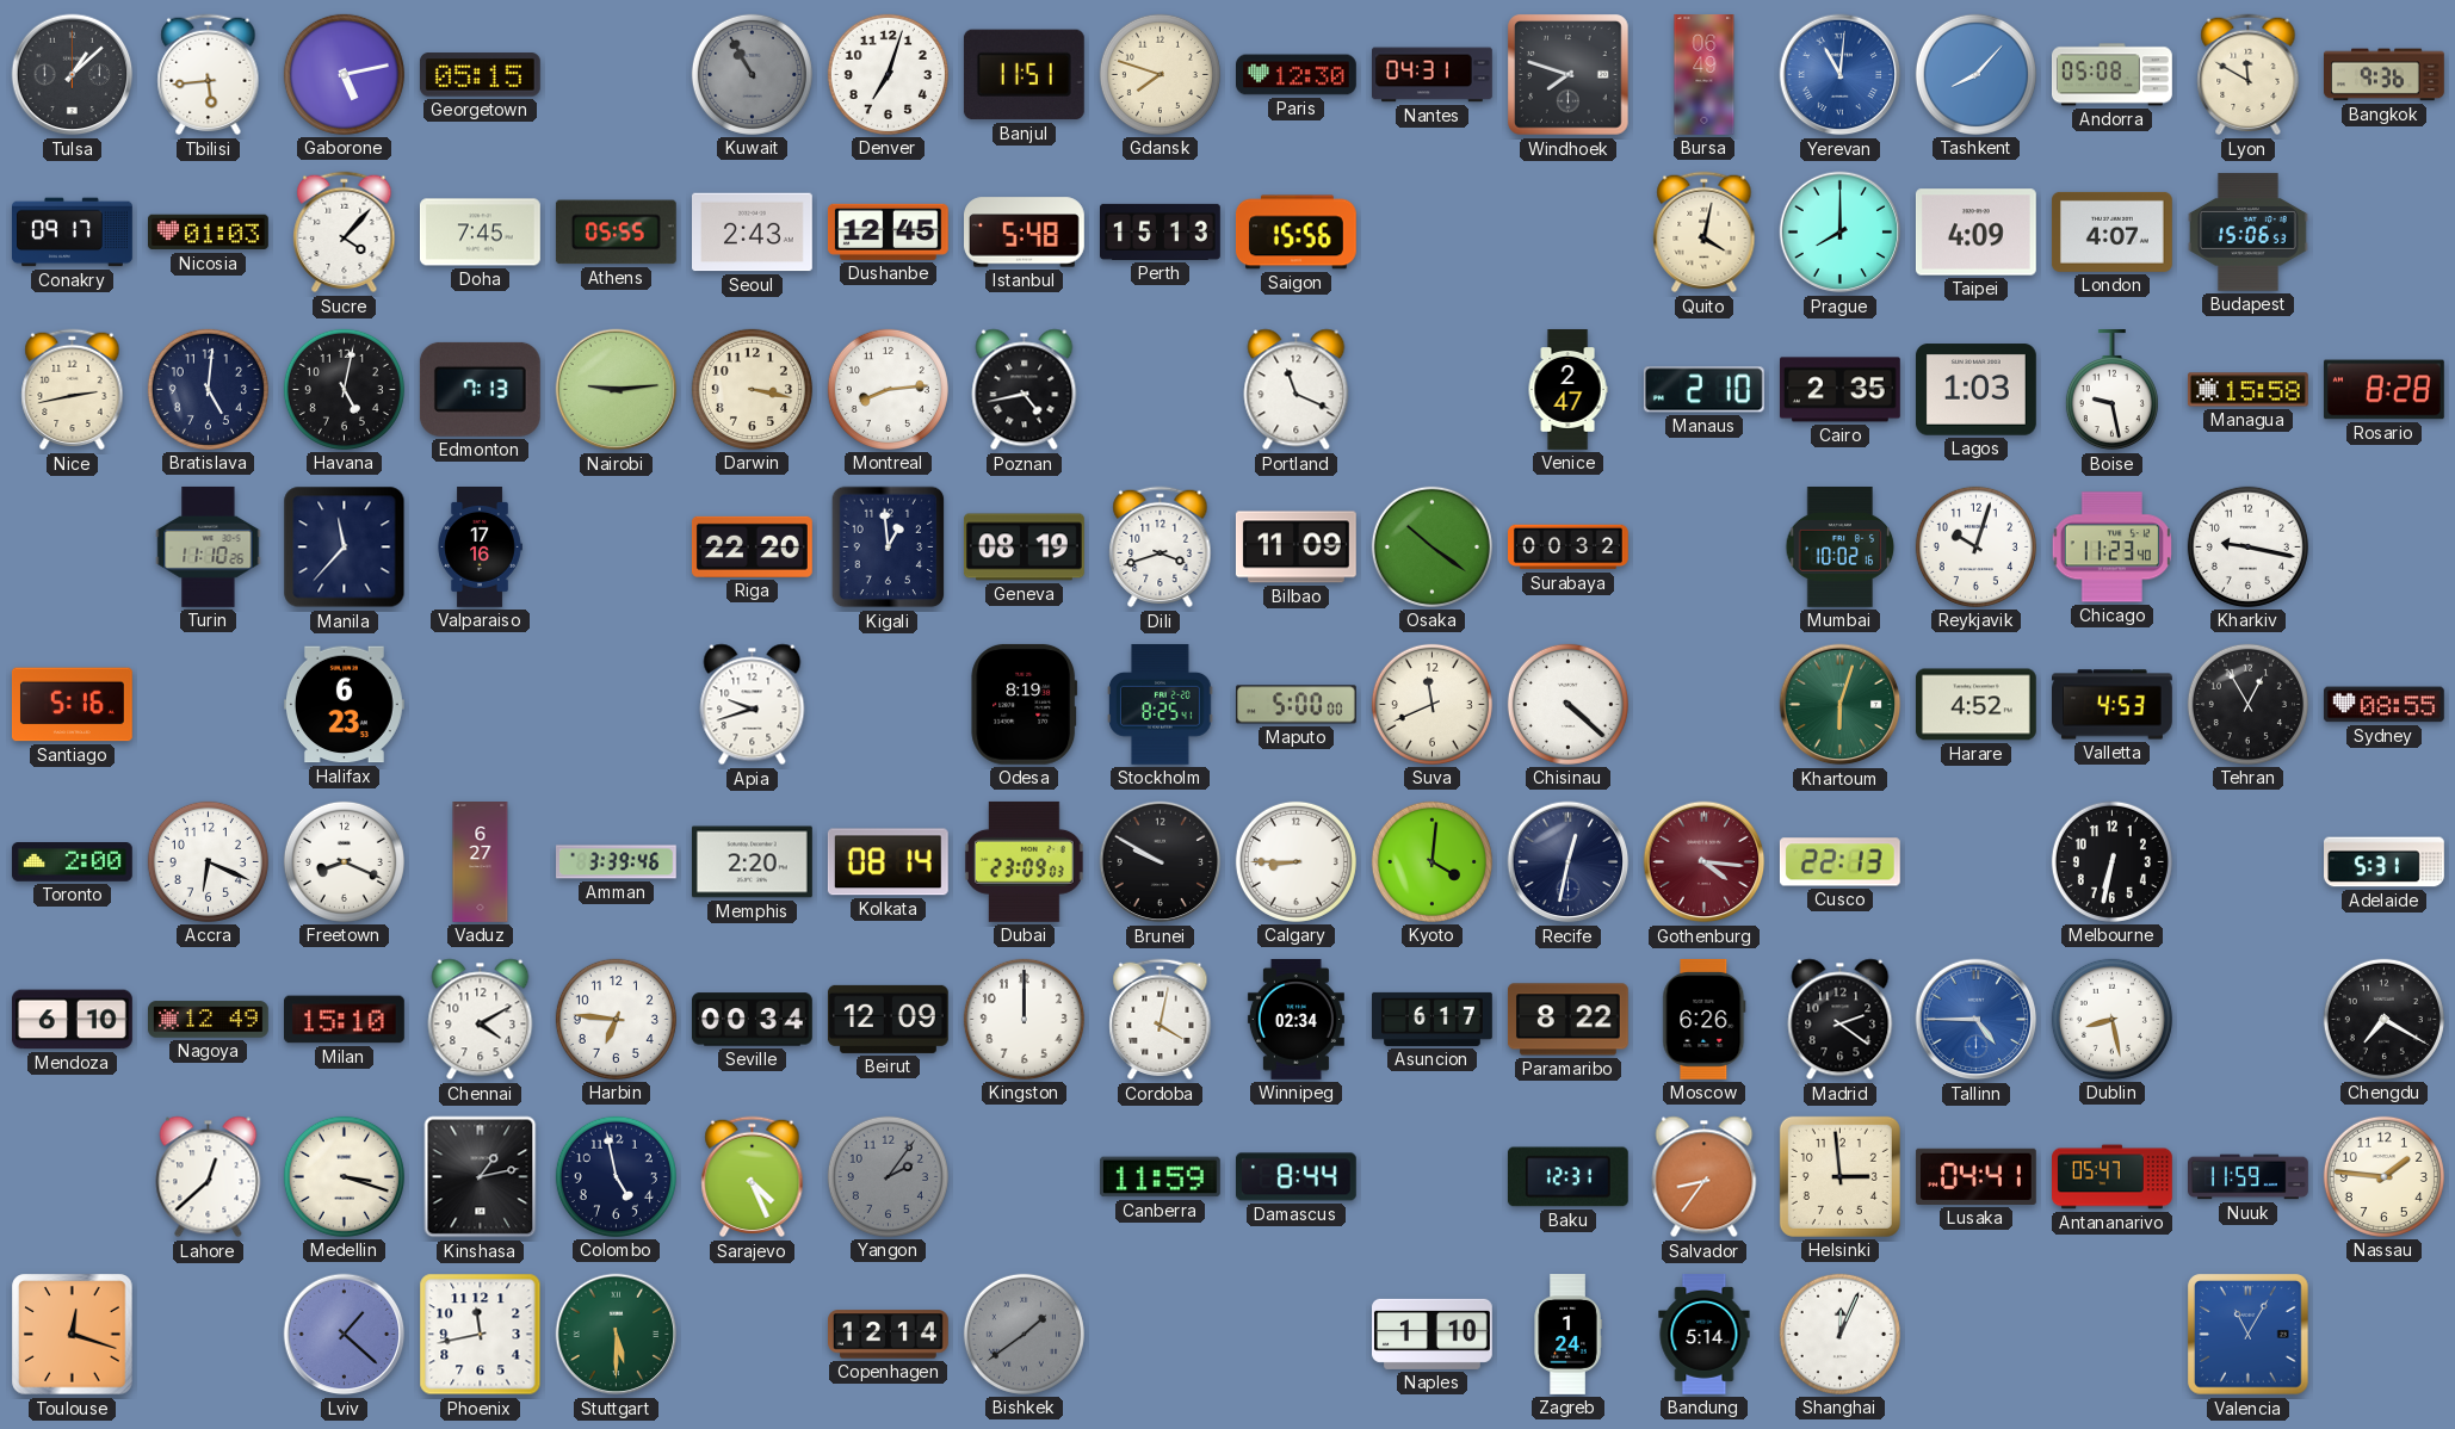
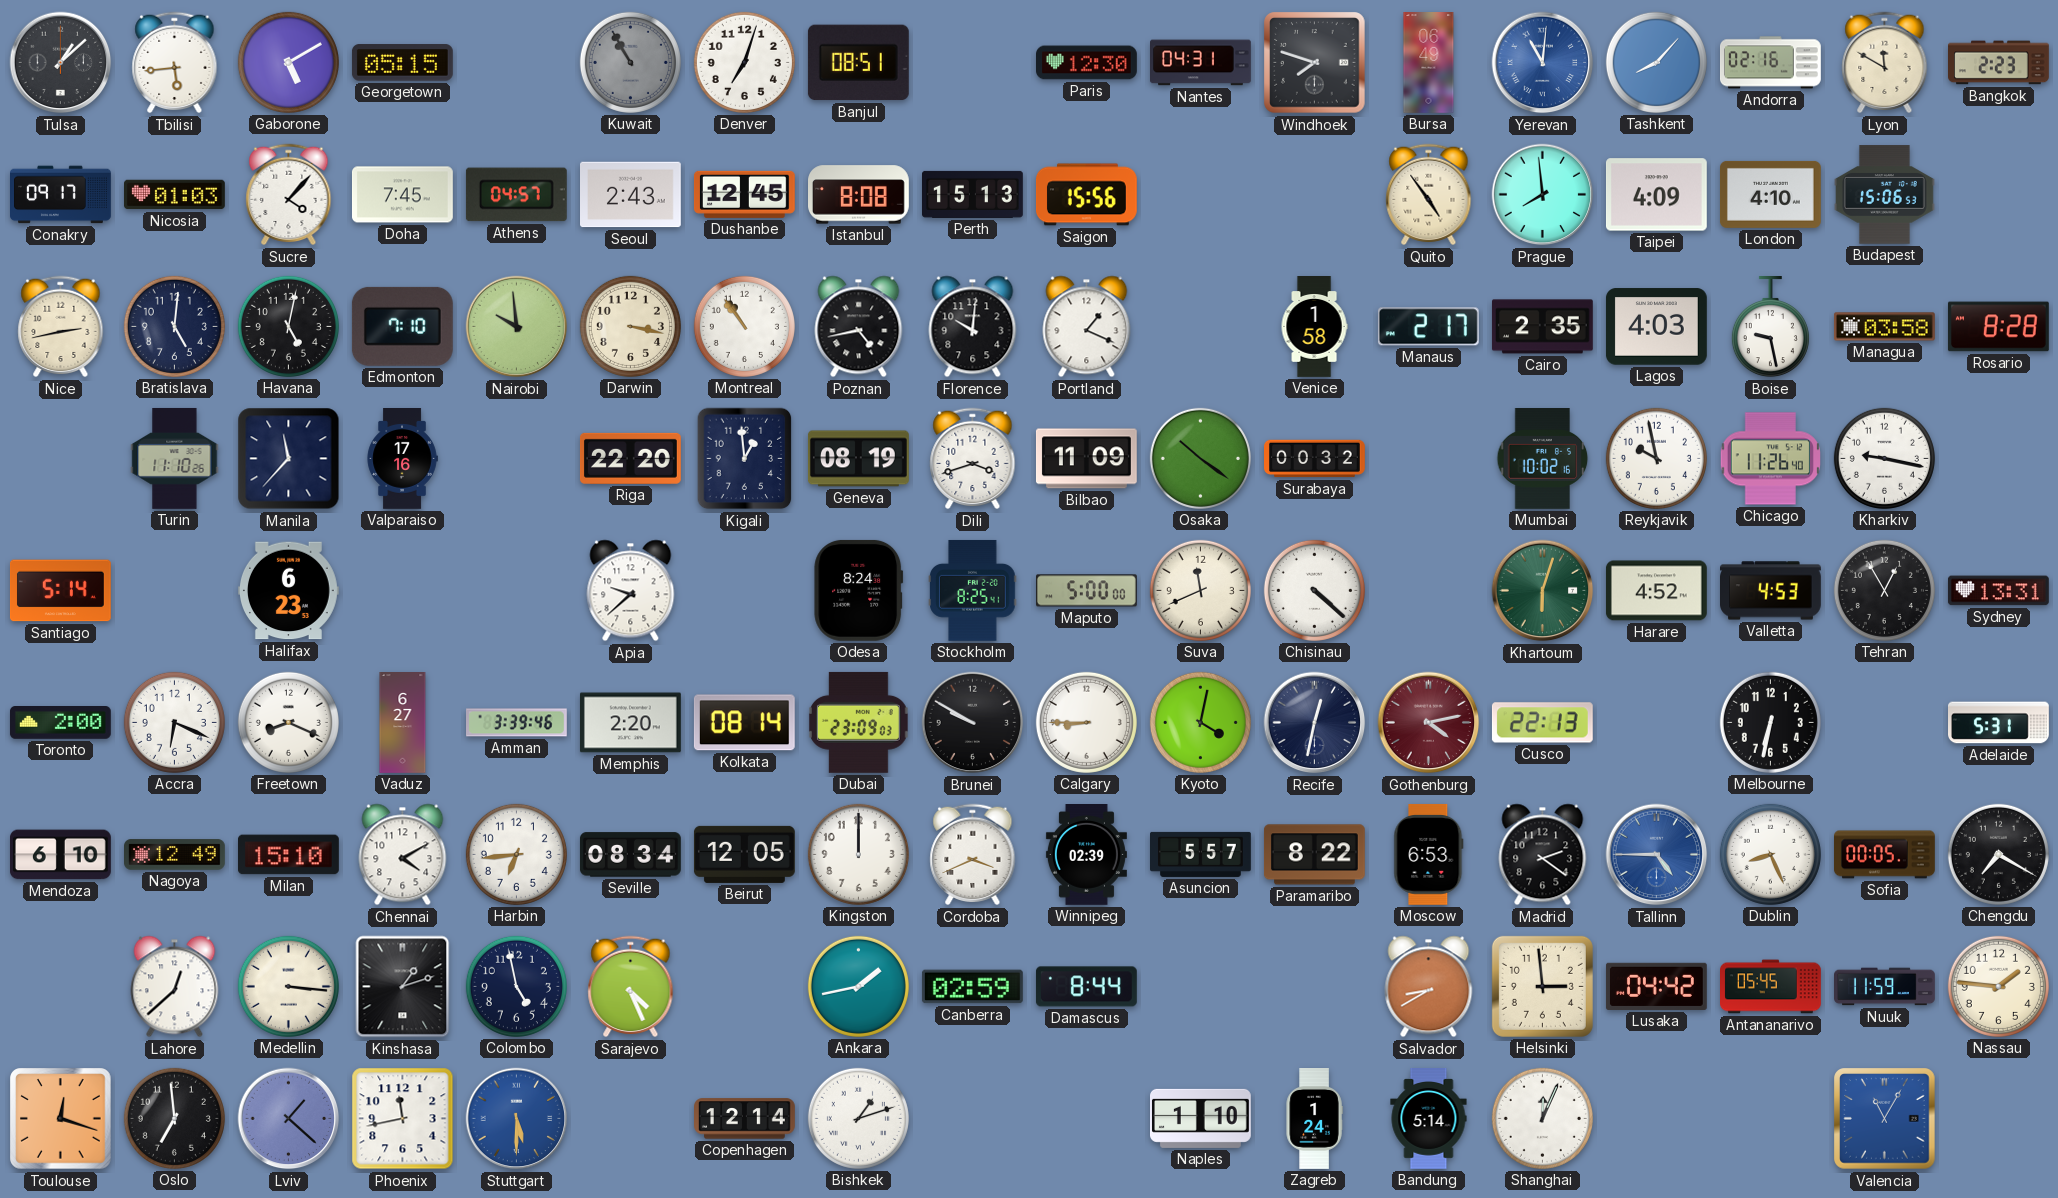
Gaborone: 5:13 -> 5:10 (288, 62)
Banjul: 11:51 -> 08:51 (858, 63)
Gdansk: 7:48 -> none (1160, 74)
Andorra: 05:08 -> 02:16 (1771, 63)
Bangkok: 9:36 -> 2:23 (1999, 63)
Athens: 05:55 -> 04:57 (516, 195)
Istanbul: 5:48 -> 8:08 (859, 195)
Quito: 4:02 -> 4:54 (1429, 195)
Prague: 8:00 -> 7:59 (1543, 195)
London: 4:07 -> 4:10 (1770, 194)
Edmonton: 7:13 -> 7:10 (402, 326)
Nairobi: 9:14 -> 9:59 (517, 327)
Montreal: 8:14 -> 10:54 (744, 326)
Florence: none -> 10:01 (973, 327)
Portland: 11:19 -> 1:19 (1087, 327)
Venice: 2:47 -> 1:58 (1314, 327)
Manaus: 2:10 -> 2:17 (1428, 327)
Lagos: 1:03 -> 4:03 (1656, 327)
Managua: 15:58 -> 03:58 (1884, 327)
Reykjavik: 10:03 -> 9:58 (1656, 458)
Chicago: 11:23 -> 11:26 (1770, 459)
Santiago: 5:16 -> 5:14 (60, 591)
Apia: 9:42 -> 9:38 (631, 591)
Odesa: 8:19 -> 8:24 (859, 590)
Sydney: 08:55 -> 13:31 (1998, 591)
Kyoto: 4:01 -> 4:02 (1200, 722)
Gothenburg: 4:16 -> 4:13 (1429, 723)
Harbin: 6:46 -> 6:44 (516, 854)
Seville: 00:34 -> 08:34 (630, 855)
Beirut: 12:09 -> 12:05 (744, 854)
Cordoba: 4:02 -> 3:41 (973, 855)
Winnipeg: 02:34 -> 02:39 (1086, 855)
Asuncion: 6:17 -> 5:57 (1201, 854)
Moscow: 6:26 -> 6:53 (1429, 854)
Dublin: 8:28 -> 8:26 (1770, 854)
Sofia: none -> 00:05 (1885, 855)
Medellin: 3:18 -> 3:16 (288, 986)
Kinshasa: 1:13 -> 1:12 (403, 987)
Yangon: 2:06 -> none (888, 1176)
Ankara: none -> 1:43 (858, 986)
Canberra: 11:59 -> 02:59 (972, 987)
Baku: 12:31 -> none (1567, 1177)
Salvador: 8:36 -> 8:40 (1429, 987)
Lusaka: 04:41 -> 04:42 (1656, 986)
Antananarivo: 05:47 -> 05:45 (1771, 987)
Oslo: none -> 6:59 (174, 1118)
Stuttgart dial: green -> blue (517, 1119)
Bishkek: 1:39 -> 1:12 (858, 1118)
Bishkek dial: grey -> white (858, 1118)
